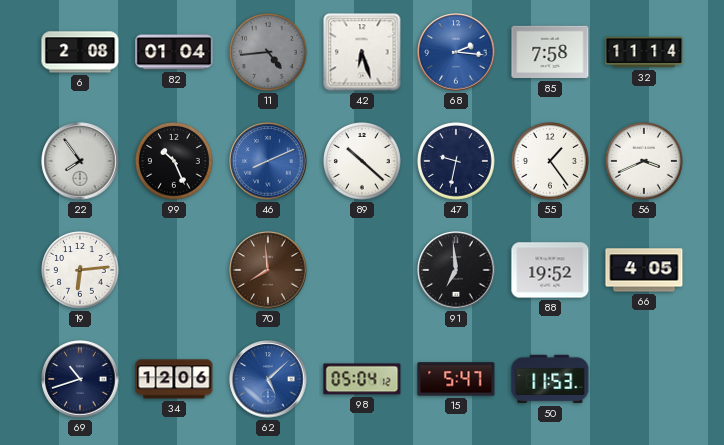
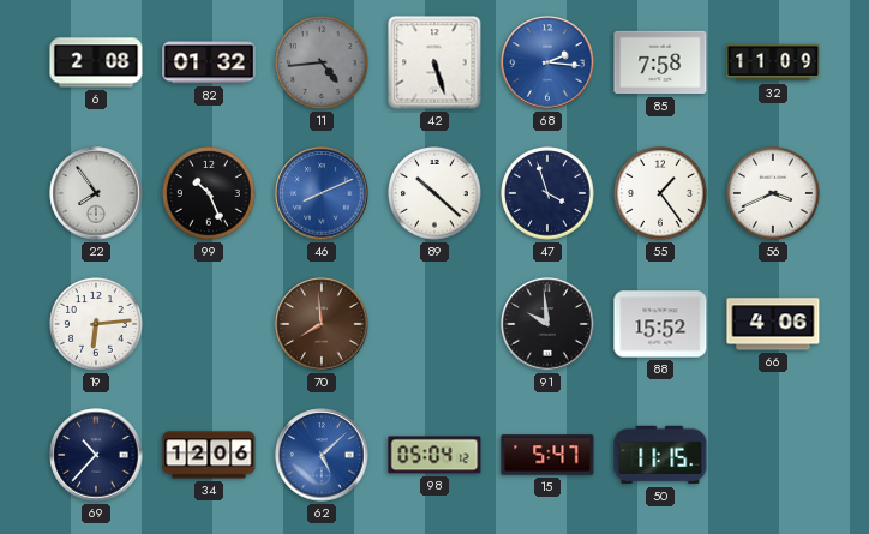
82: 01:04 -> 01:32 (209, 62)
42: 6:27 -> 5:27 (434, 62)
32: 11:14 -> 11:09 (773, 62)
47: 9:32 -> 3:57 (549, 194)
91: 6:59 -> 9:59 (547, 324)
88: 19:52 -> 15:52 (660, 324)
66: 4:05 -> 4:06 (773, 324)
69: 10:42 -> 10:37 (96, 455)
50: 11:53 -> 11:15 (660, 455)
